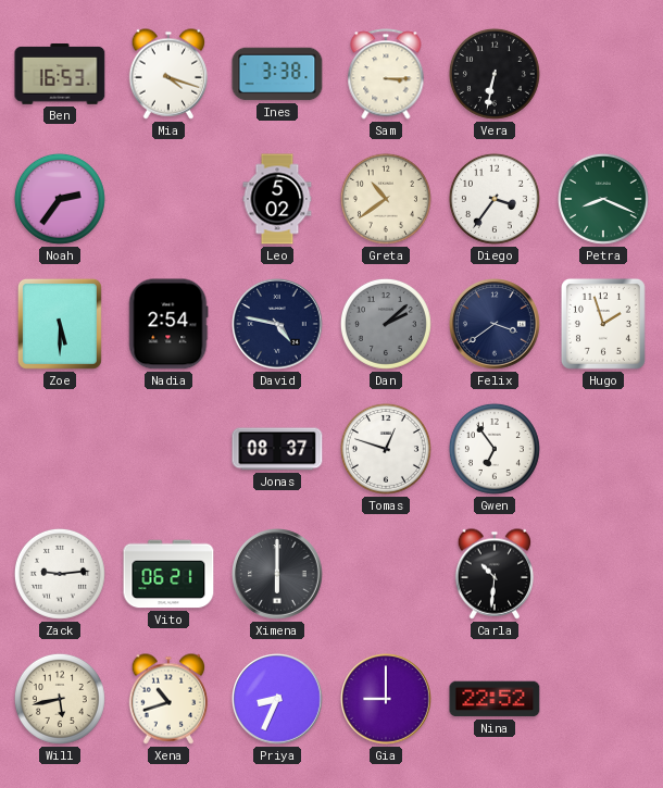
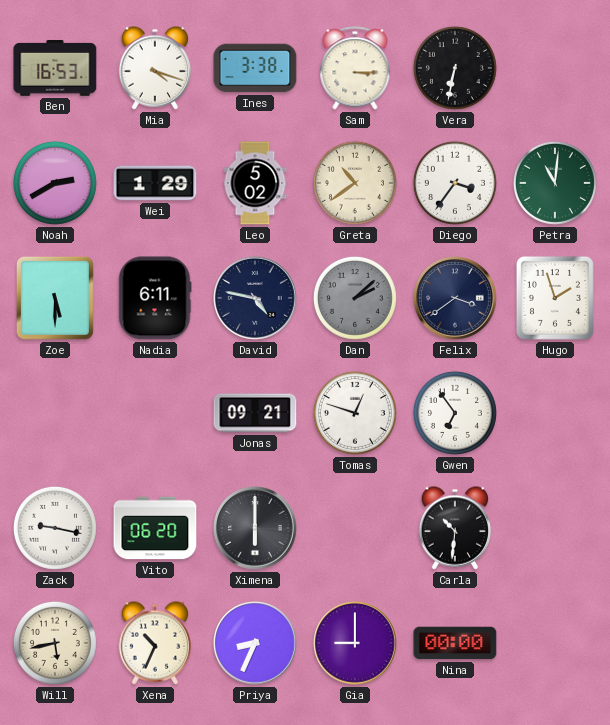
Noah: 2:36 -> 2:40 (55, 183)
Wei: none -> 1:29 (155, 183)
Petra: 8:19 -> 11:01 (555, 183)
Nadia: 2:54 -> 6:11 (155, 298)
Jonas: 08:37 -> 09:21 (255, 413)
Zack: 9:14 -> 9:17 (55, 528)
Vito: 06:21 -> 06:20 (155, 528)
Xena: 10:42 -> 10:34 (155, 643)
Nina: 22:52 -> 00:00 (455, 643)
